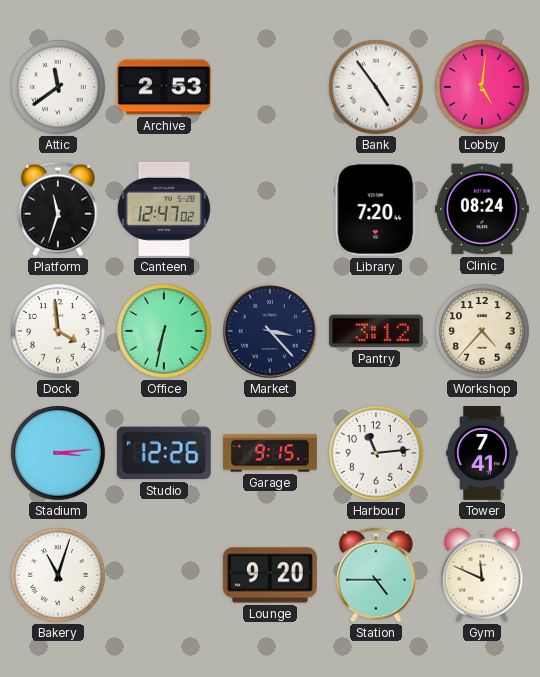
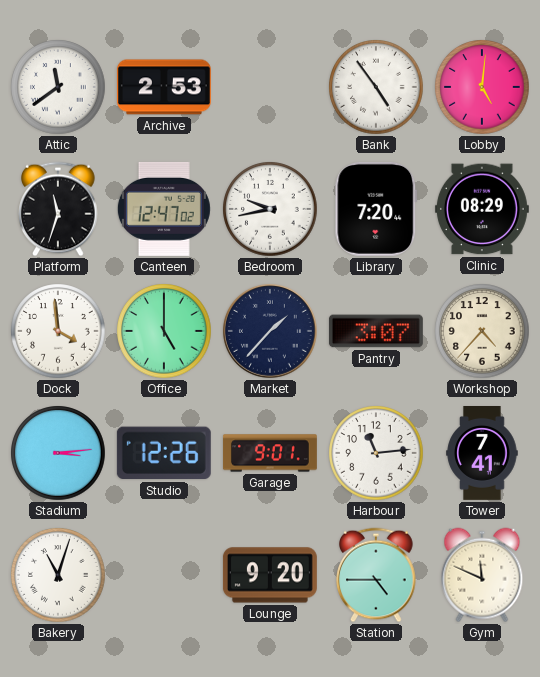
Bedroom: none -> 9:43 (270, 209)
Clinic: 08:24 -> 08:29 (482, 209)
Office: 6:32 -> 5:00 (164, 331)
Market: 3:23 -> 1:37 (270, 331)
Pantry: 3:12 -> 3:07 (376, 331)
Garage: 9:15 -> 9:01 (270, 453)
